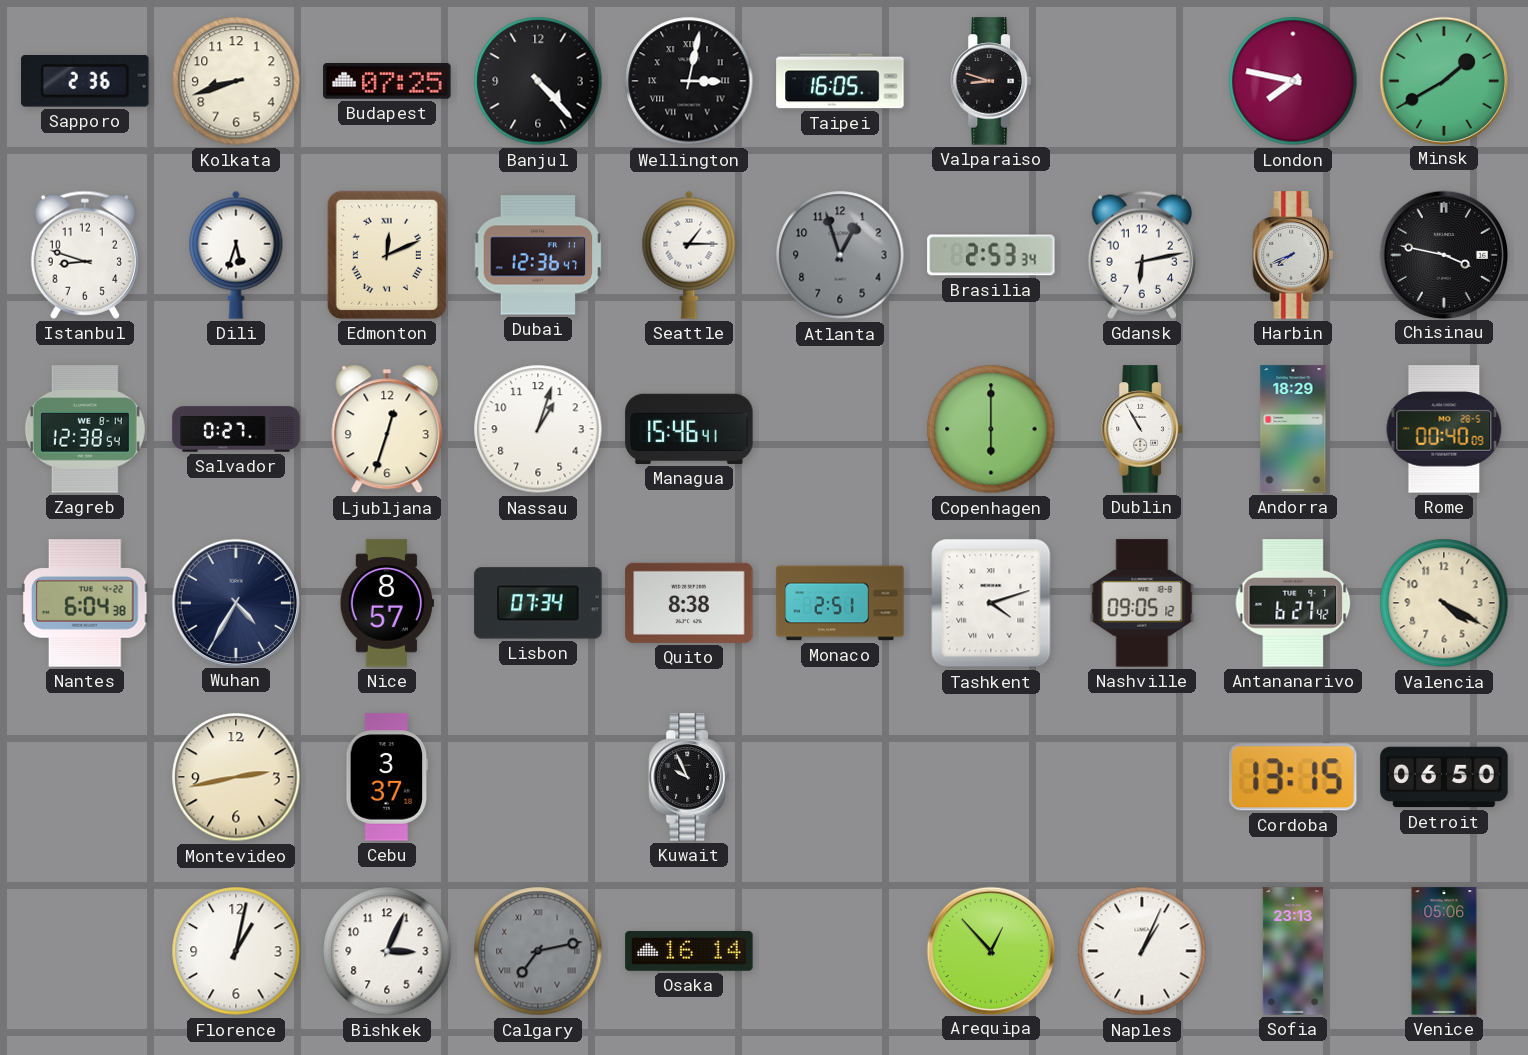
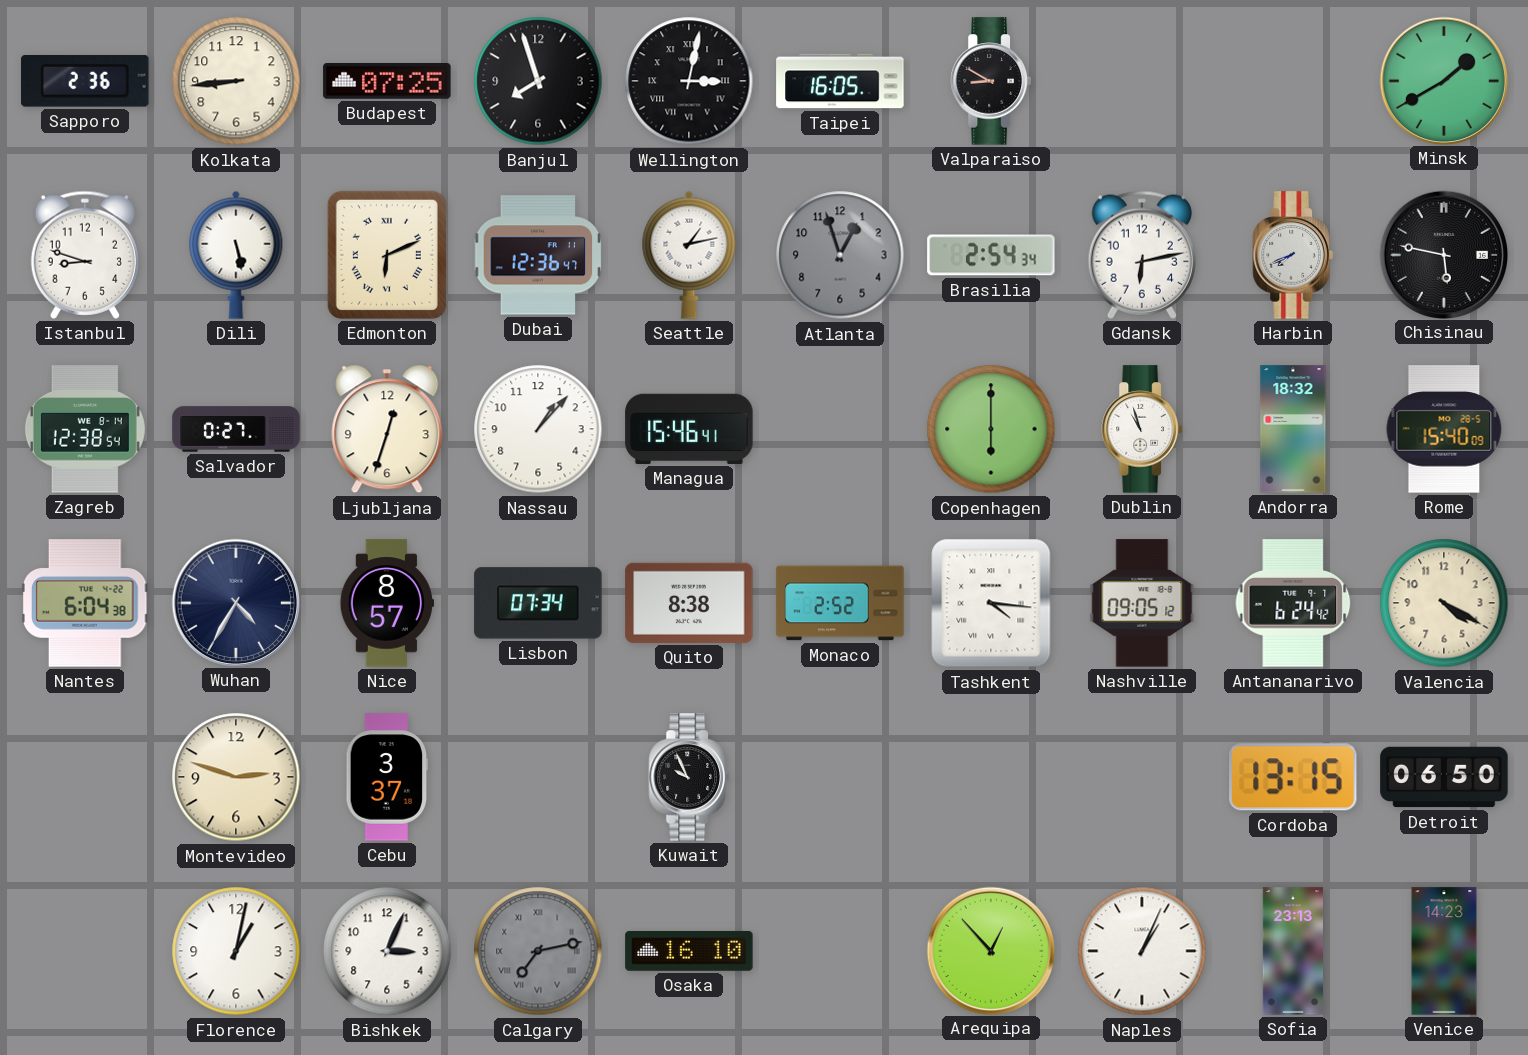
Kolkata: 8:42 -> 8:44 (236, 81)
Banjul: 4:23 -> 7:57 (538, 81)
Valparaiso: 8:48 -> 8:50 (991, 81)
London: 7:47 -> none (1293, 81)
Dili: 5:33 -> 5:28 (236, 255)
Edmonton: 12:11 -> 6:11 (387, 255)
Seattle: 1:15 -> 1:13 (689, 255)
Brasilia: 2:53 -> 2:54 (991, 255)
Chisinau: 3:47 -> 5:47 (1443, 254)
Nassau: 1:03 -> 1:07 (538, 429)
Dublin: 10:55 -> 10:57 (1142, 429)
Andorra: 18:29 -> 18:32 (1293, 429)
Rome: 00:40 -> 15:40 (1444, 429)
Monaco: 2:51 -> 2:52 (840, 603)
Tashkent: 4:12 -> 4:16 (991, 603)
Antananarivo: 6:27 -> 6:24 (1293, 603)
Montevideo: 2:43 -> 2:48 (236, 777)
Osaka: 16:14 -> 16:10 (689, 951)
Venice: 05:06 -> 14:23 (1444, 951)
